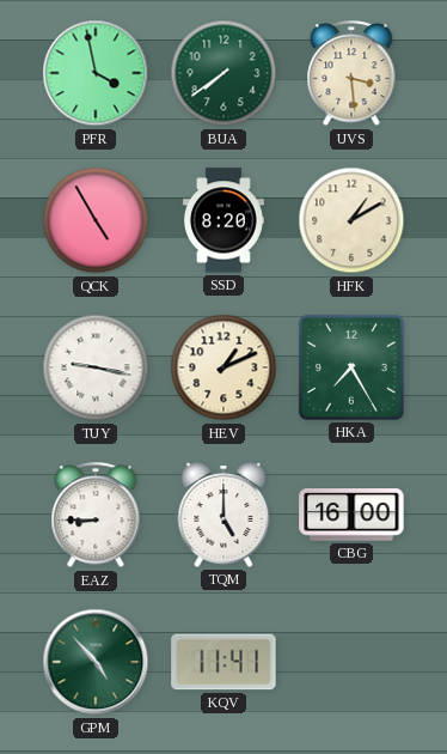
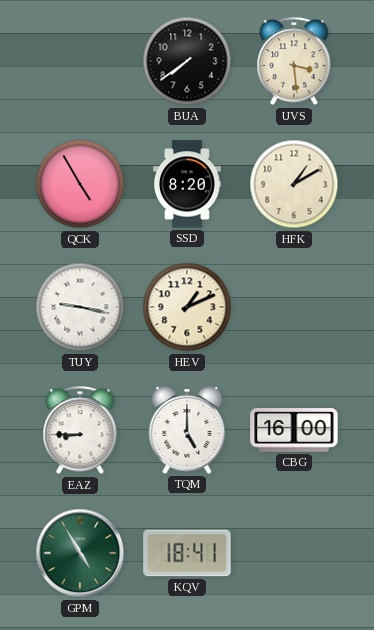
PFR: 3:58 -> none (96, 73)
BUA dial: green -> black (187, 61)
HKA: 7:25 -> none (351, 367)
GPM: 4:53 -> 4:55 (80, 553)
KQV: 11:41 -> 18:41 (187, 553)
